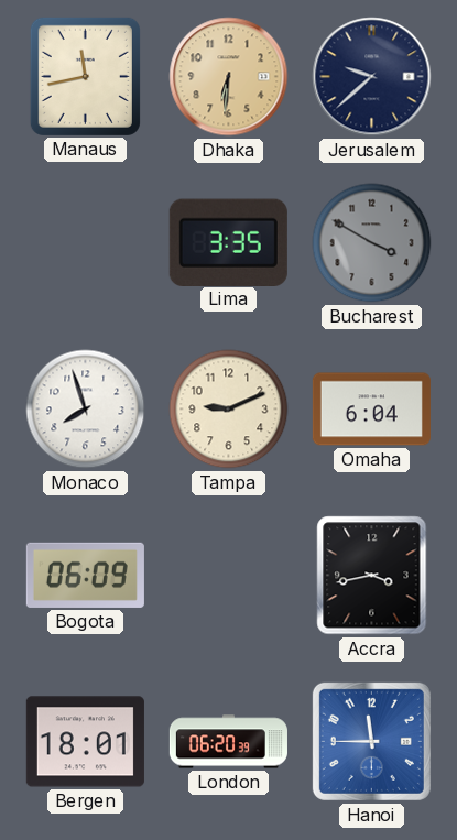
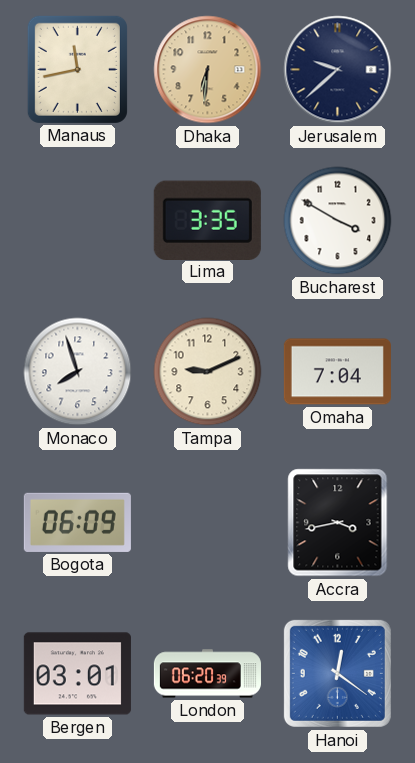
Bucharest dial: grey -> white (338, 221)
Omaha: 6:04 -> 7:04 (337, 372)
Bergen: 18:01 -> 03:01 (77, 674)
Hanoi: 11:45 -> 12:21 (337, 673)
